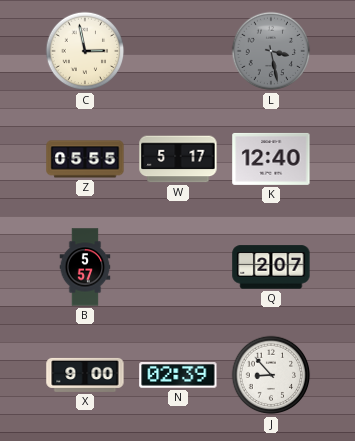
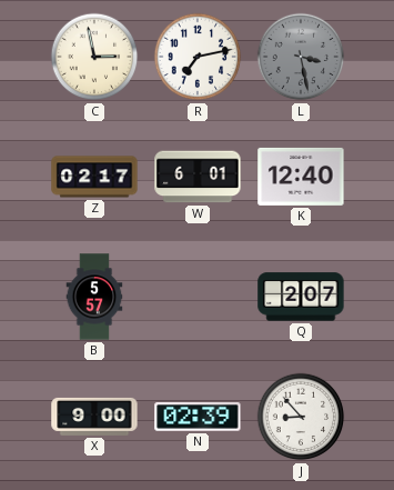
R: none -> 7:13 (198, 57)
Z: 05:55 -> 02:17 (94, 177)
W: 5:17 -> 6:01 (198, 177)
